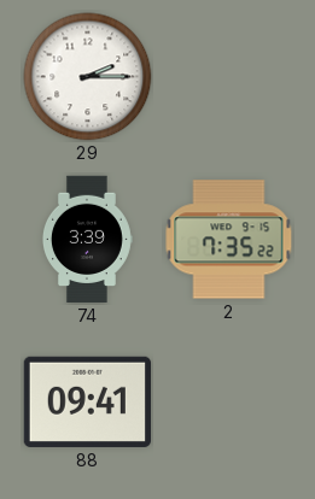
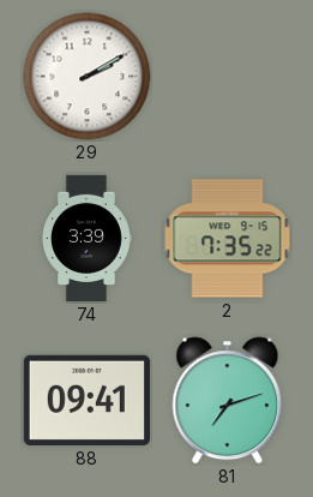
29: 2:15 -> 2:10 (88, 77)
81: none -> 7:12 (228, 401)
